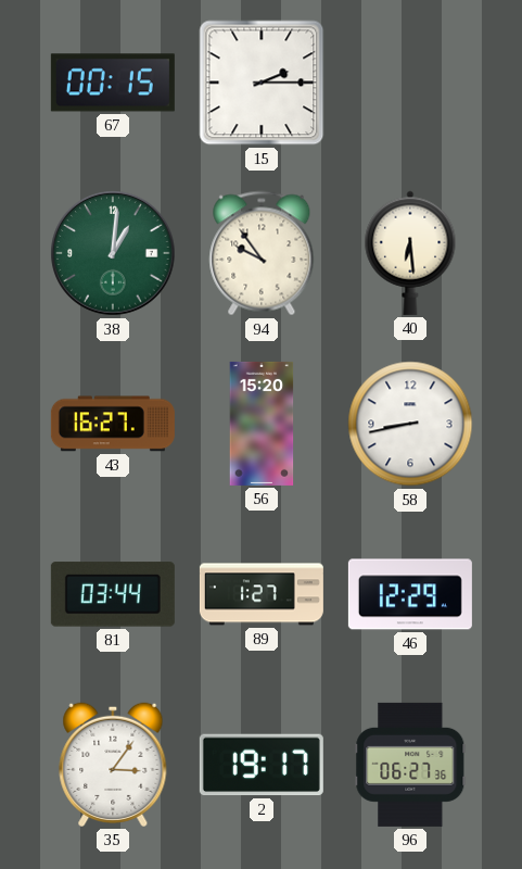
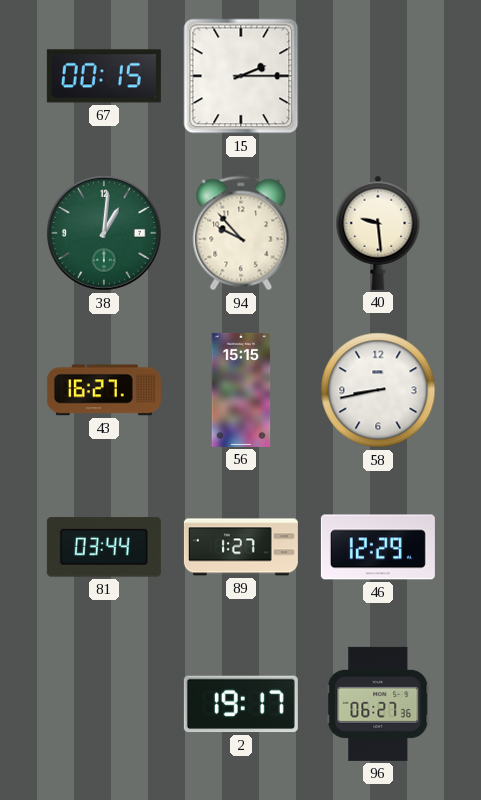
94: 9:54 -> 9:53 (241, 233)
40: 6:29 -> 9:29 (378, 233)
56: 15:20 -> 15:15 (241, 390)
35: 3:06 -> none (113, 765)
